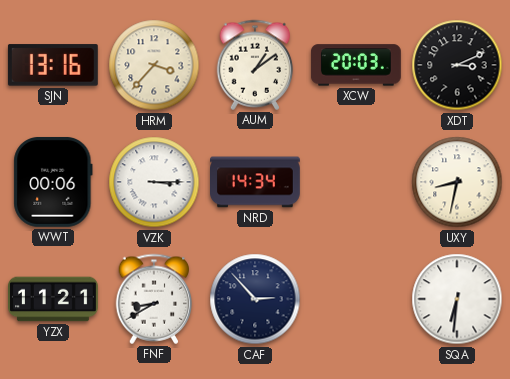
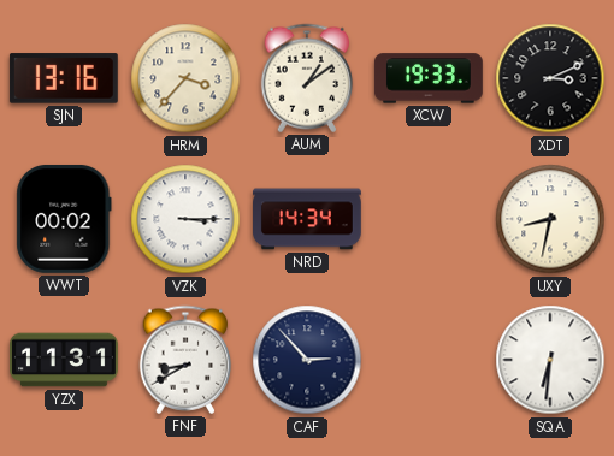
XCW: 20:03 -> 19:33 (429, 78)
WWT: 00:06 -> 00:02 (64, 219)
YZX: 11:21 -> 11:31 (65, 360)
